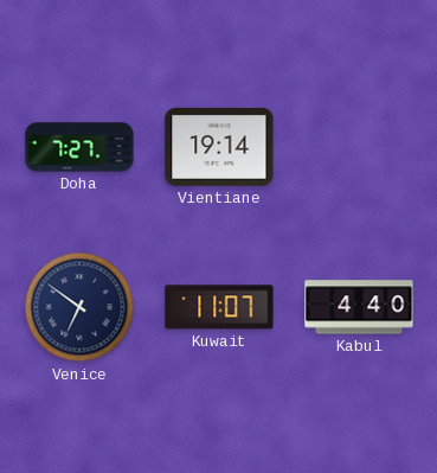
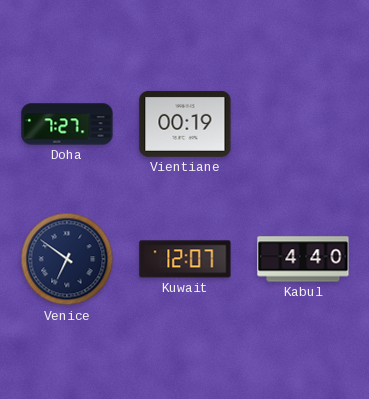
Vientiane: 19:14 -> 00:19 (185, 124)
Kuwait: 11:07 -> 12:07 (185, 259)
